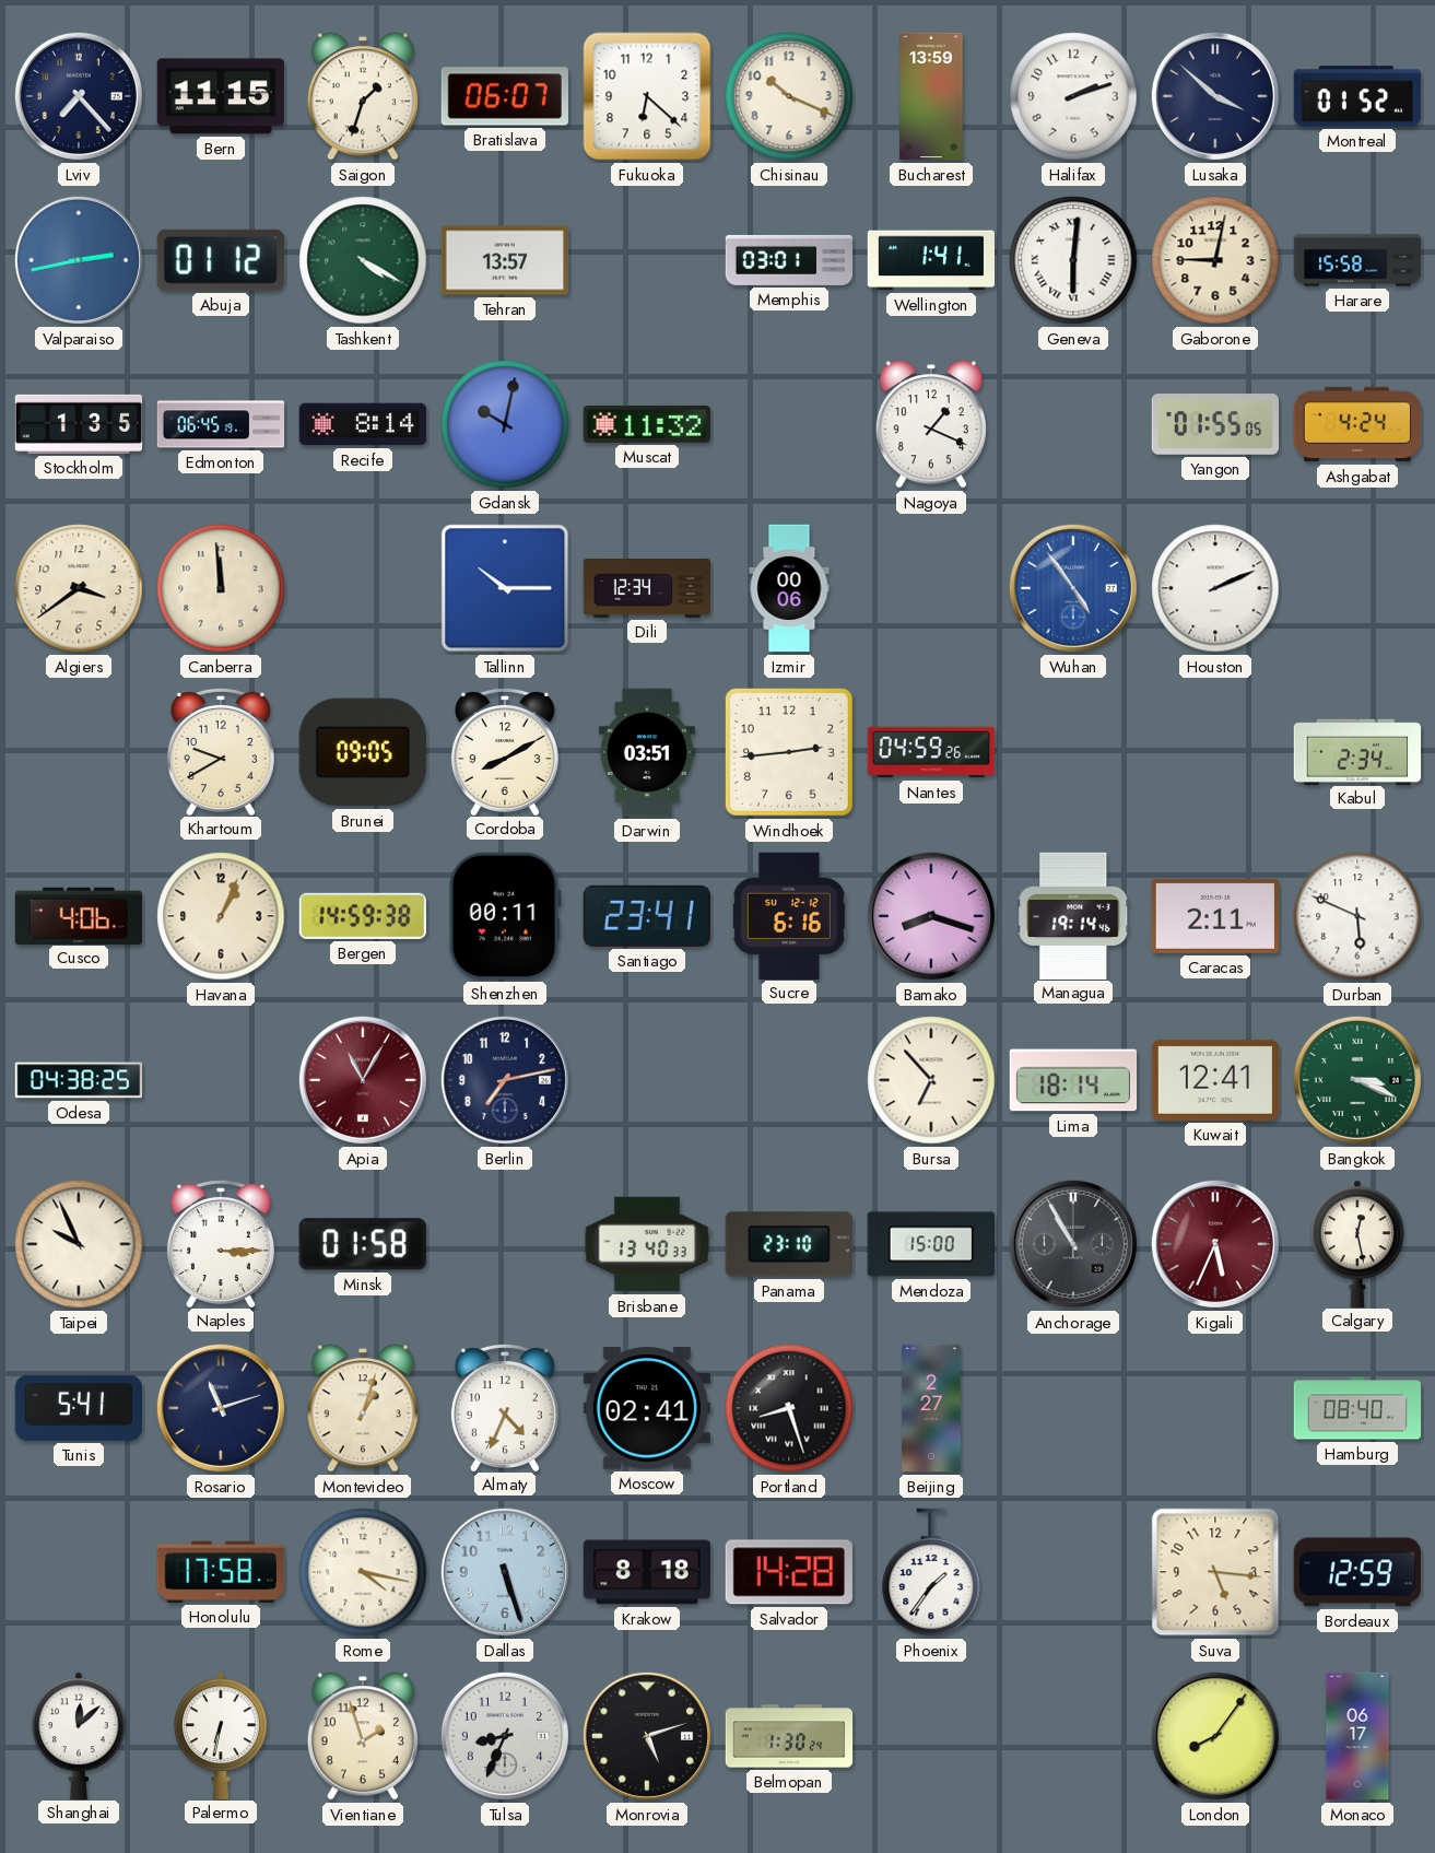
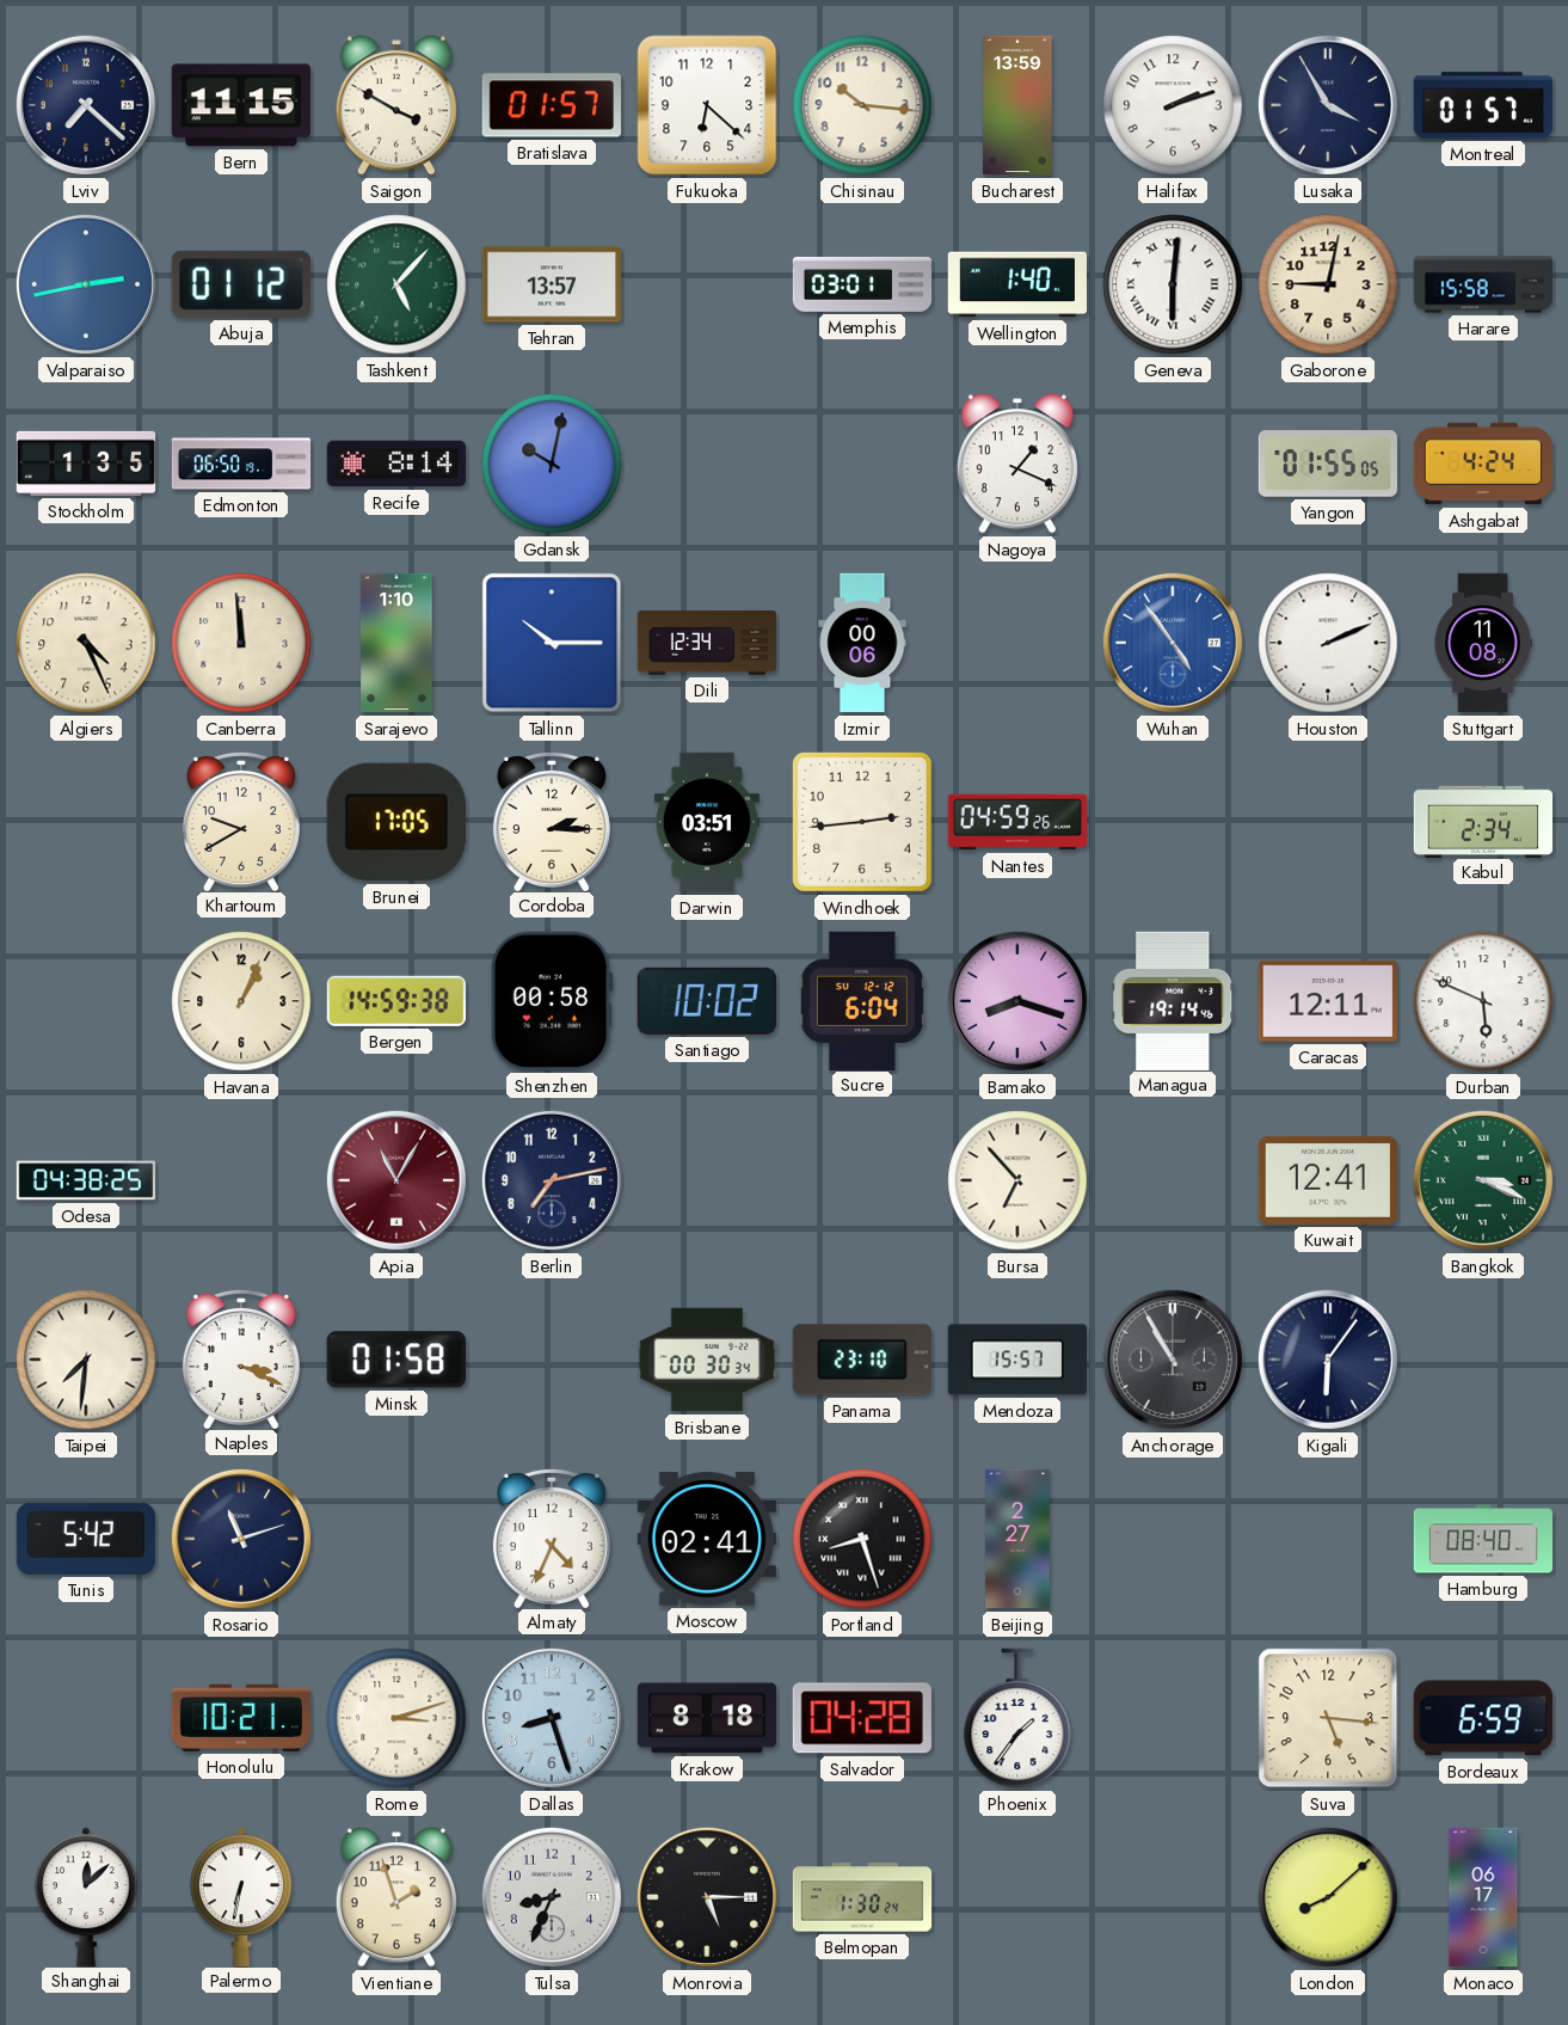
Lviv: 7:23 -> 7:22 (86, 105)
Saigon: 1:33 -> 3:50 (396, 105)
Bratislava: 06:07 -> 01:57 (551, 105)
Chisinau: 10:19 -> 10:16 (862, 105)
Lusaka: 3:52 -> 3:55 (1328, 105)
Montreal: 01:52 -> 01:57 (1482, 105)
Tashkent: 4:20 -> 5:07 (396, 284)
Wellington: 1:41 -> 1:40 (1016, 284)
Edmonton: 06:45 -> 06:50 (241, 464)
Muscat: 11:32 -> none (646, 424)
Algiers: 3:39 -> 4:26 (86, 643)
Sarajevo: none -> 1:10 (396, 643)
Stuttgart: none -> 11:08 (1483, 643)
Brunei: 09:05 -> 17:05 (396, 822)
Cordoba: 8:10 -> 2:15 (552, 821)
Cusco: 4:06 -> none (78, 915)
Shenzhen: 00:11 -> 00:58 (552, 1001)
Santiago: 23:41 -> 10:02 (707, 1001)
Sucre: 6:16 -> 6:04 (862, 1000)
Caracas: 2:11 -> 12:11 (1328, 1001)
Lima: 18:14 -> none (1073, 1080)
Taipei: 9:56 -> 7:31 (86, 1360)
Naples: 3:15 -> 3:19 (241, 1358)
Brisbane: 13:40 -> 00:30 (707, 1360)
Mendoza: 15:00 -> 15:57 (1016, 1360)
Kigali: 5:34 -> 6:06 (1328, 1360)
Kigali dial: burgundy -> navy (1328, 1360)
Calgary: 12:28 -> none (1357, 1243)
Tunis: 5:41 -> 5:42 (86, 1539)
Montevideo: 1:03 -> none (363, 1408)
Honolulu: 17:58 -> 10:21 (241, 1718)
Rome: 4:17 -> 3:12 (396, 1718)
Dallas: 5:27 -> 8:27 (552, 1718)
Salvador: 14:28 -> 04:28 (862, 1718)
Bordeaux: 12:59 -> 6:59 (1483, 1718)
Monrovia: 5:12 -> 5:15 (707, 1897)
London: 8:06 -> 8:08 (1328, 1897)
